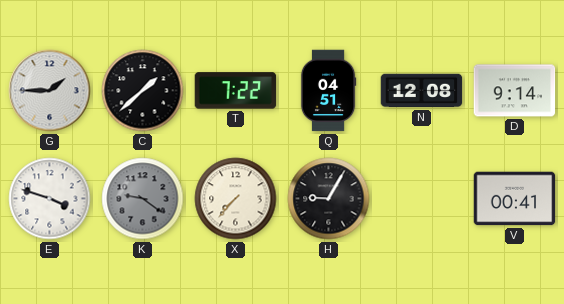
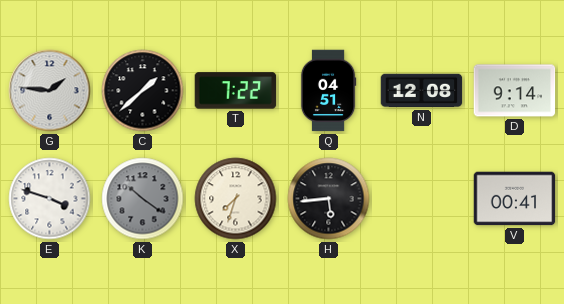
G: 1:45 -> 1:46 (50, 91)
K: 9:21 -> 10:21 (143, 199)
X: 7:37 -> 7:33 (236, 199)
H: 9:05 -> 5:44 (329, 199)
